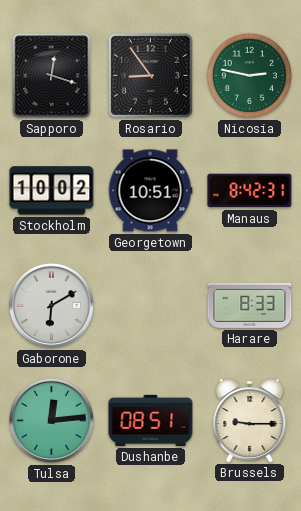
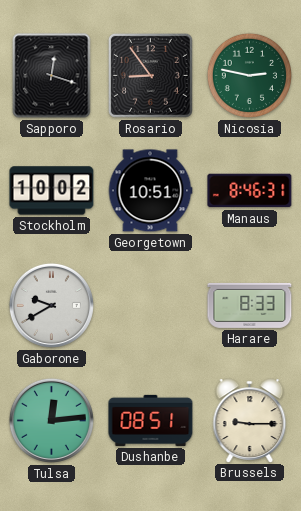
Manaus: 8:42 -> 8:46 (250, 191)
Gaborone: 6:10 -> 9:40 (51, 305)
